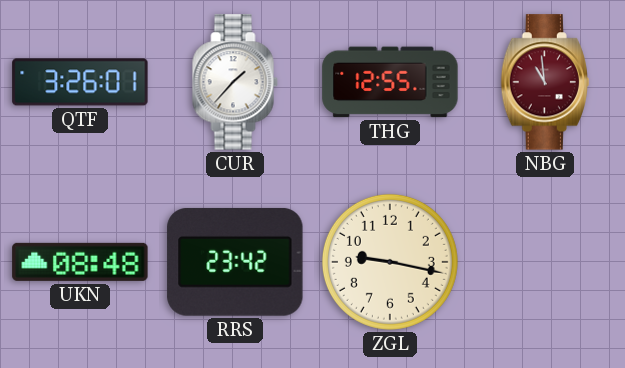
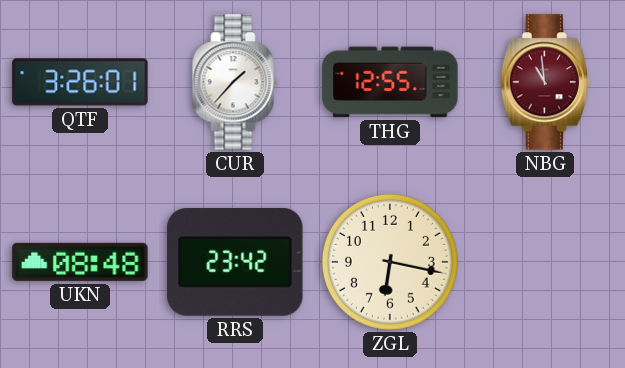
ZGL: 9:17 -> 6:17 (390, 262)
